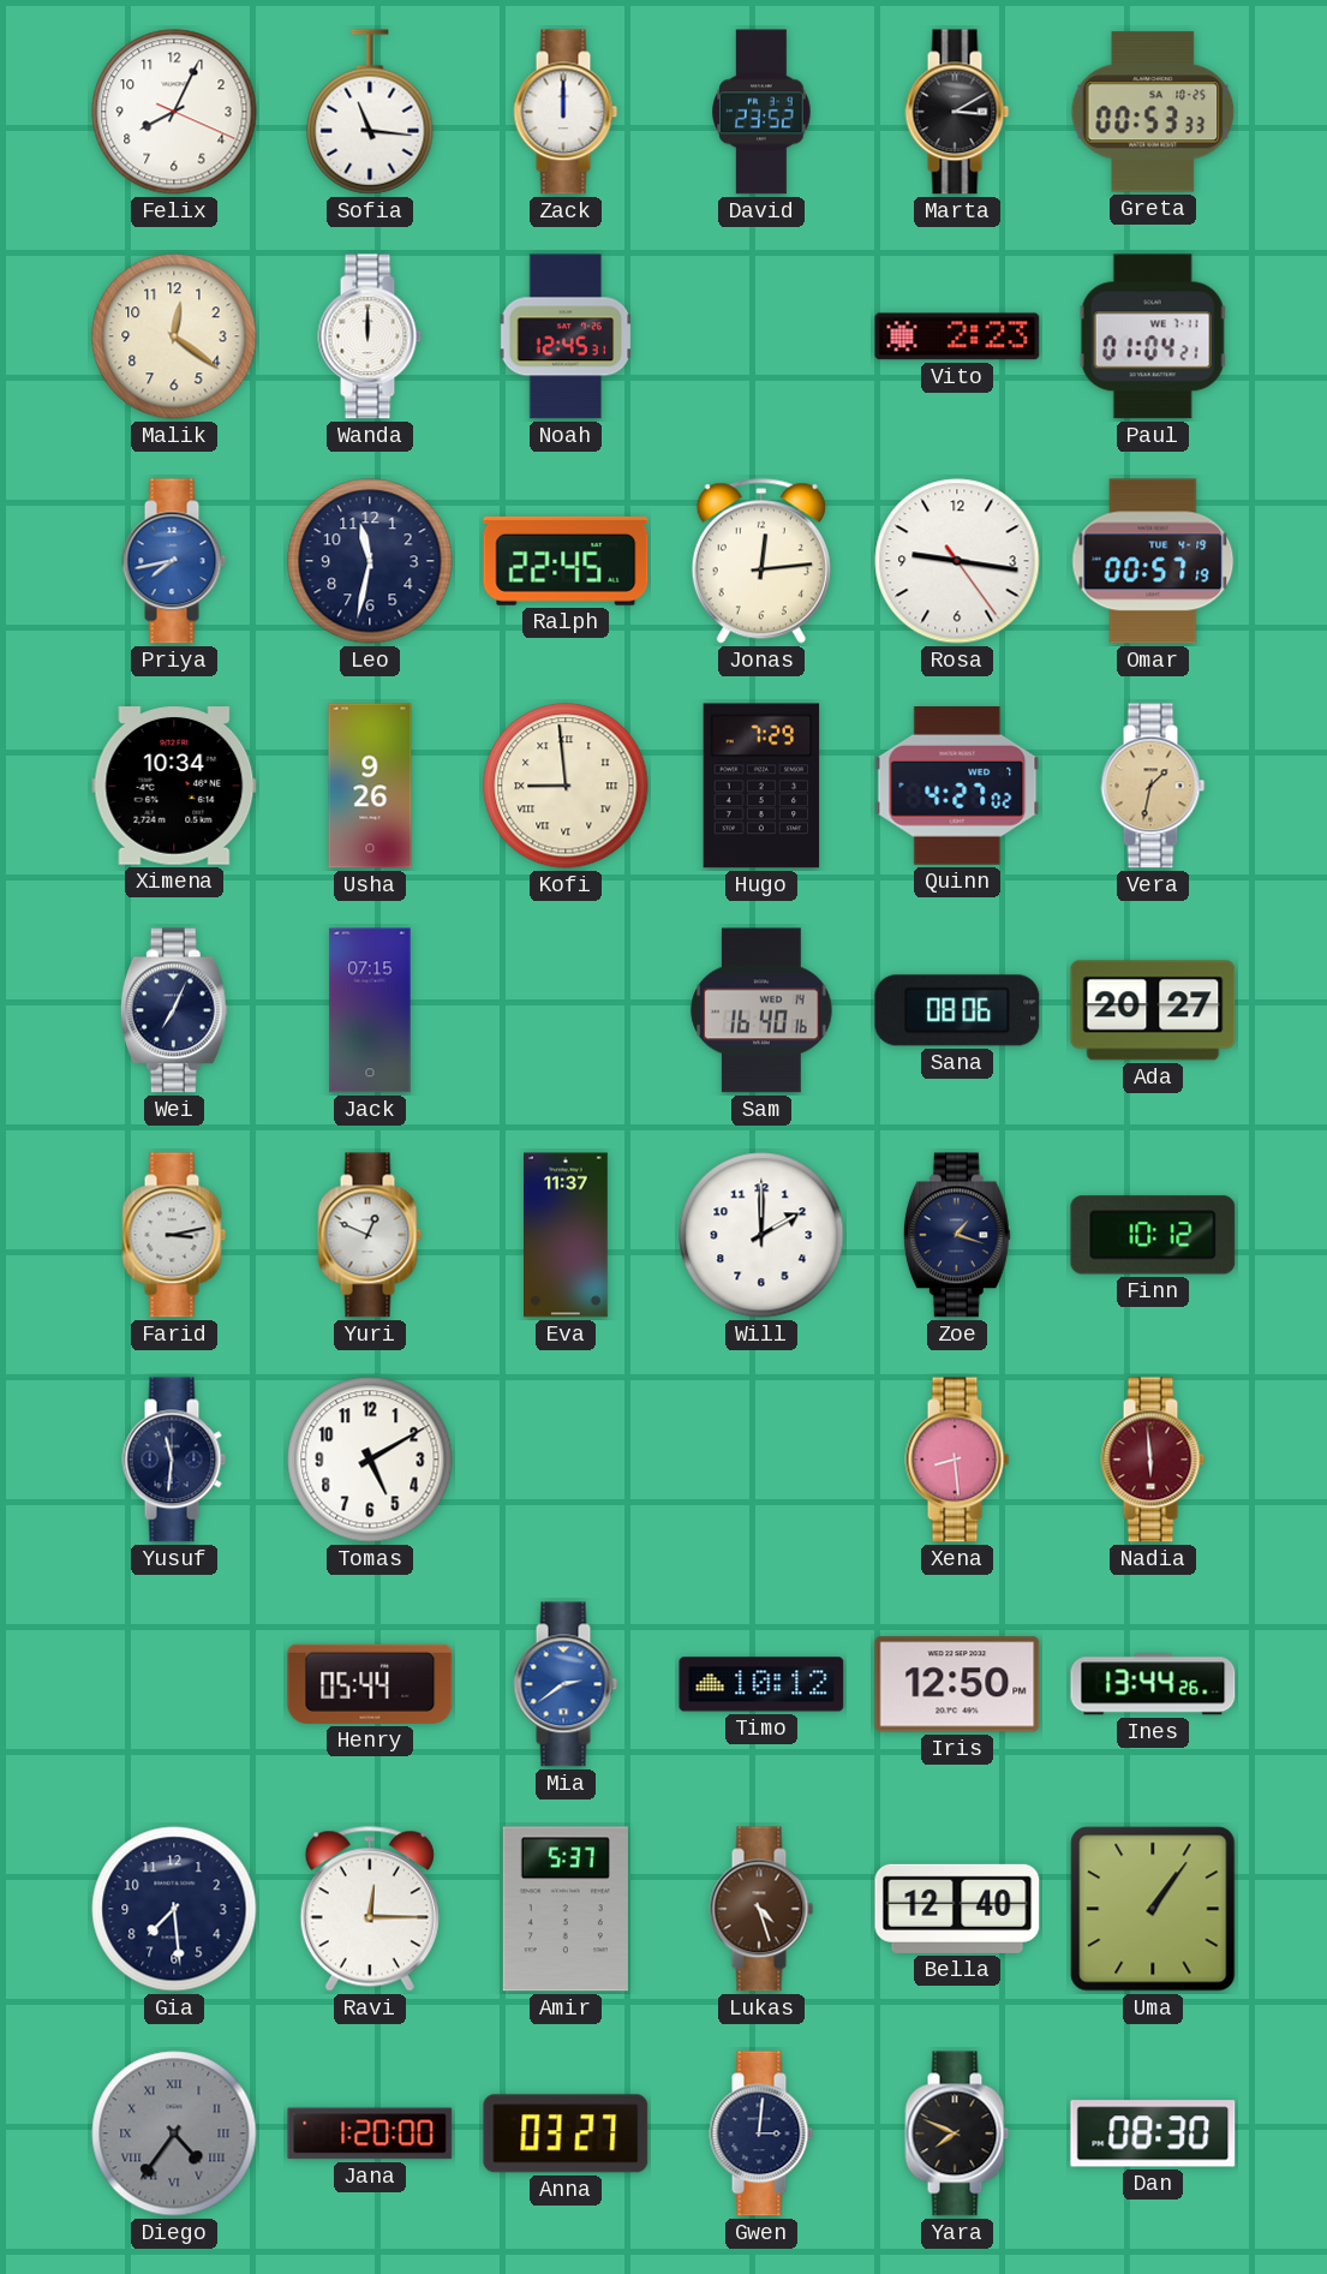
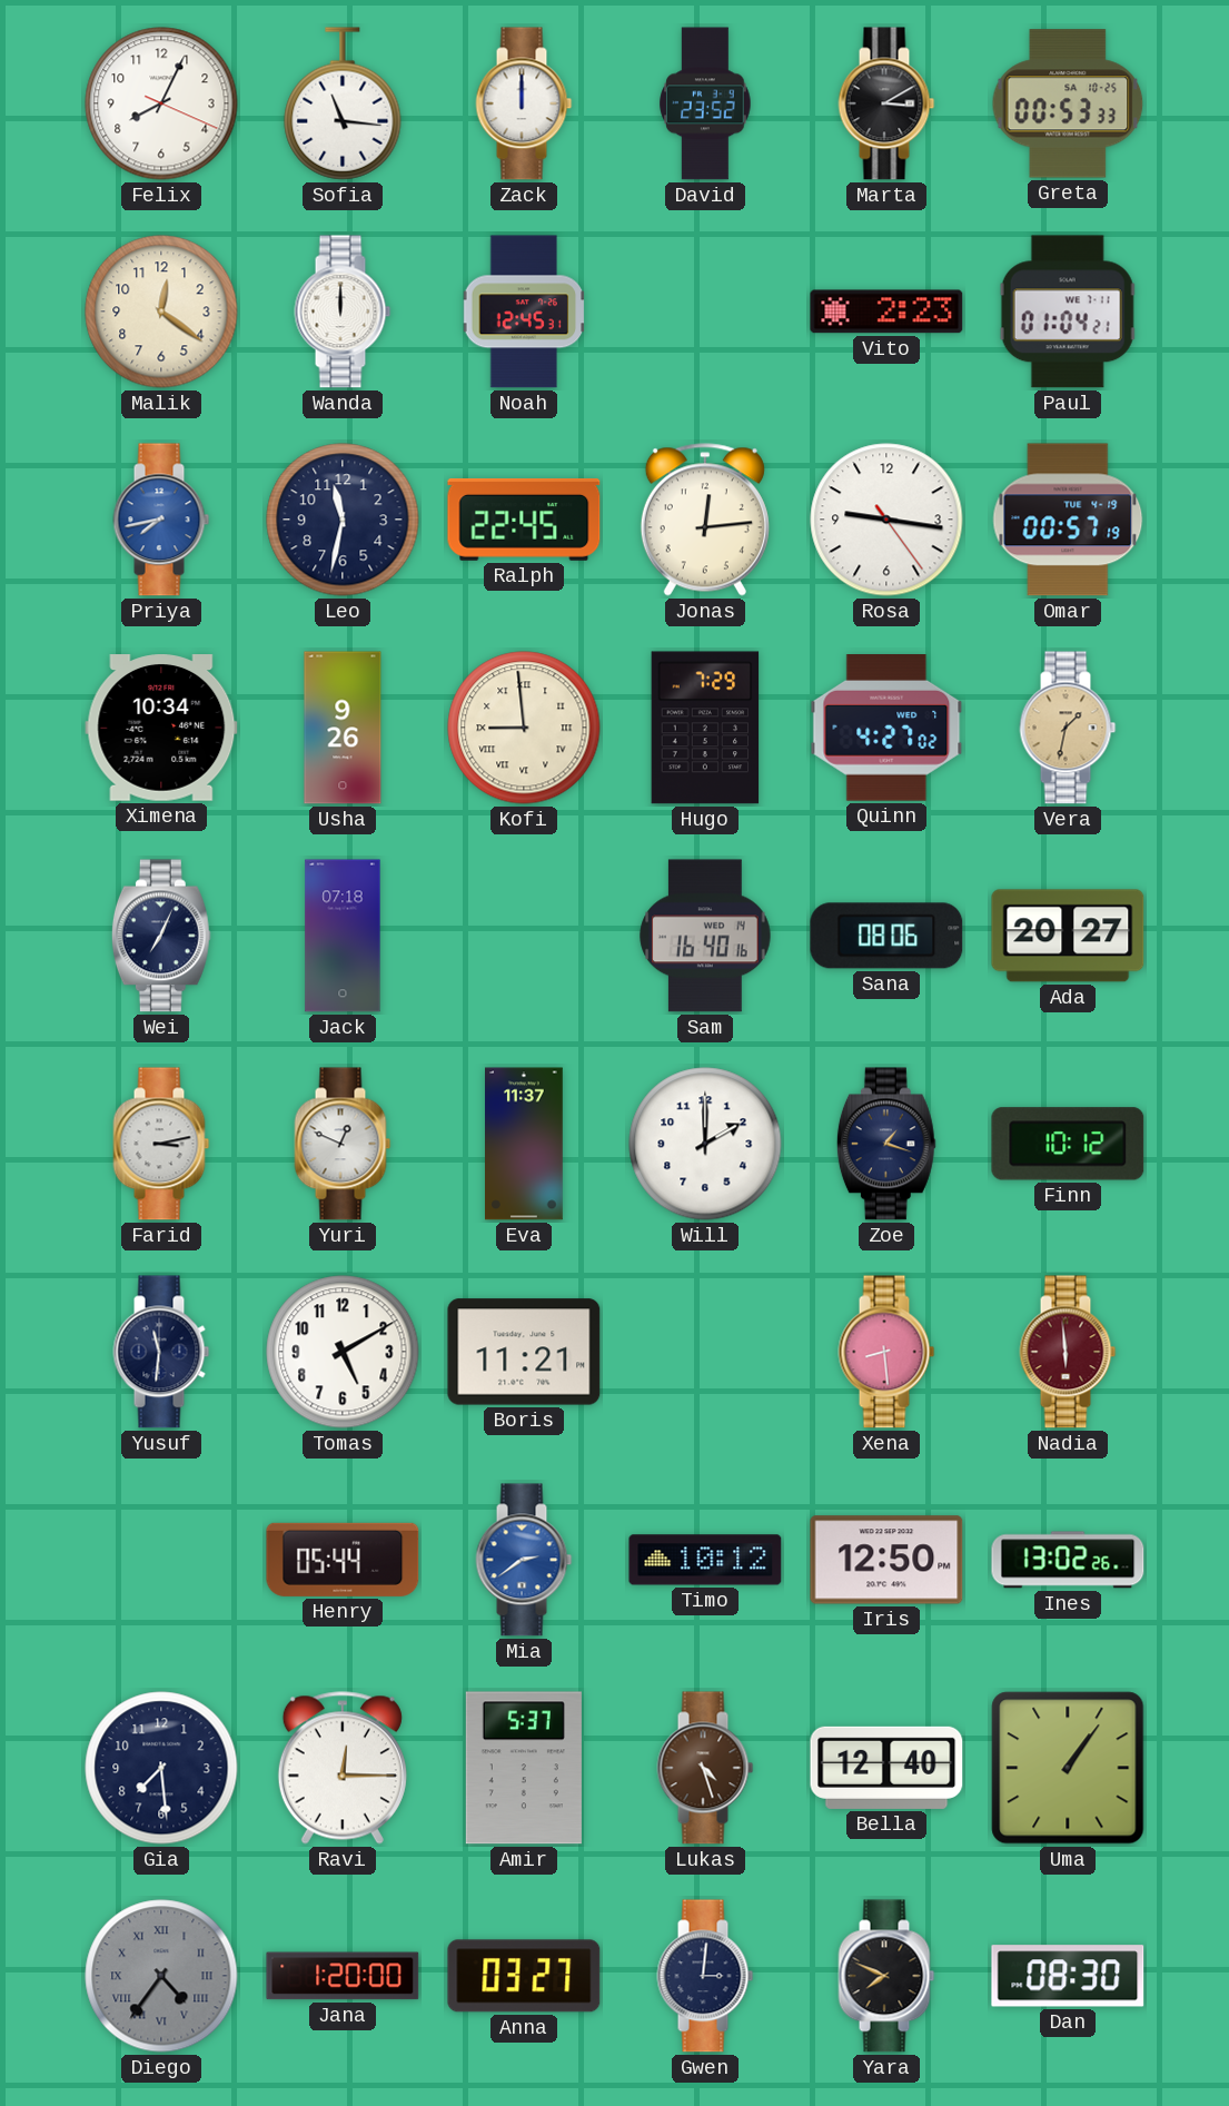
Jack: 07:15 -> 07:18 (343, 936)
Boris: none -> 11:21 (524, 1352)
Ines: 13:44 -> 13:02 (1068, 1560)
